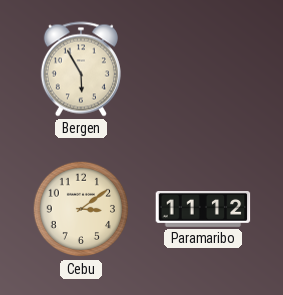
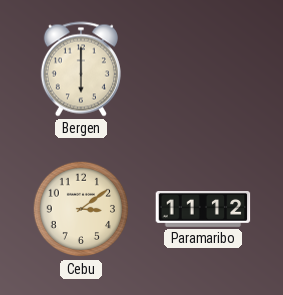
Bergen: 5:55 -> 6:00 (81, 69)
